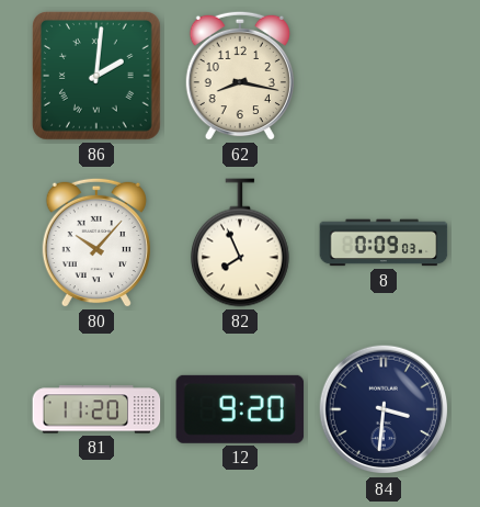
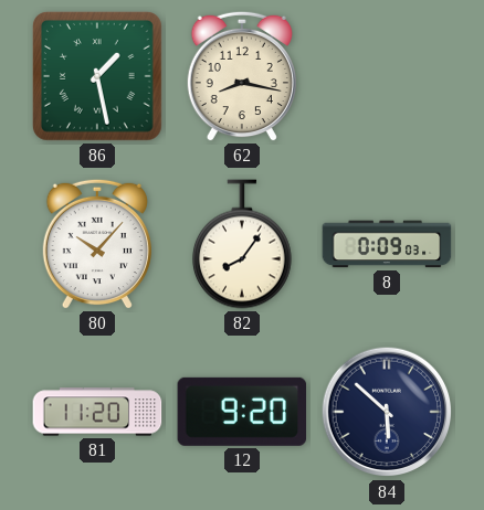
86: 2:01 -> 1:28 (97, 76)
82: 7:56 -> 8:06 (243, 244)
84: 3:31 -> 5:52 (387, 412)
